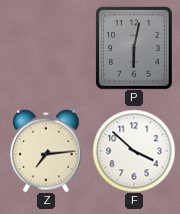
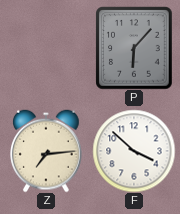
P: 6:02 -> 6:07 (134, 48)
